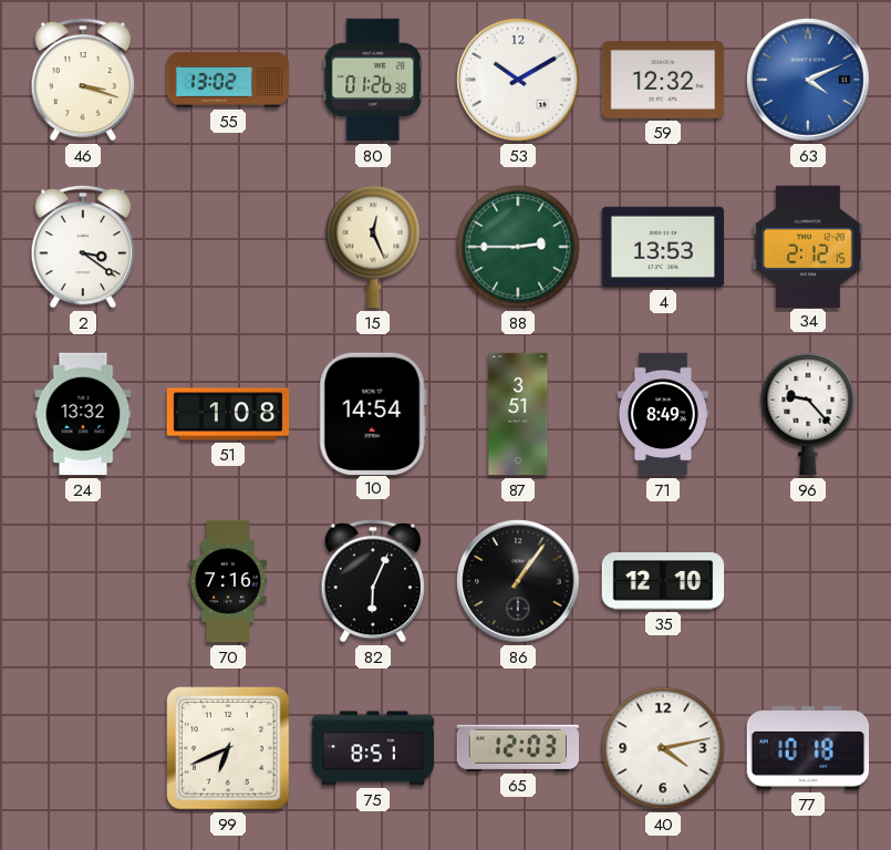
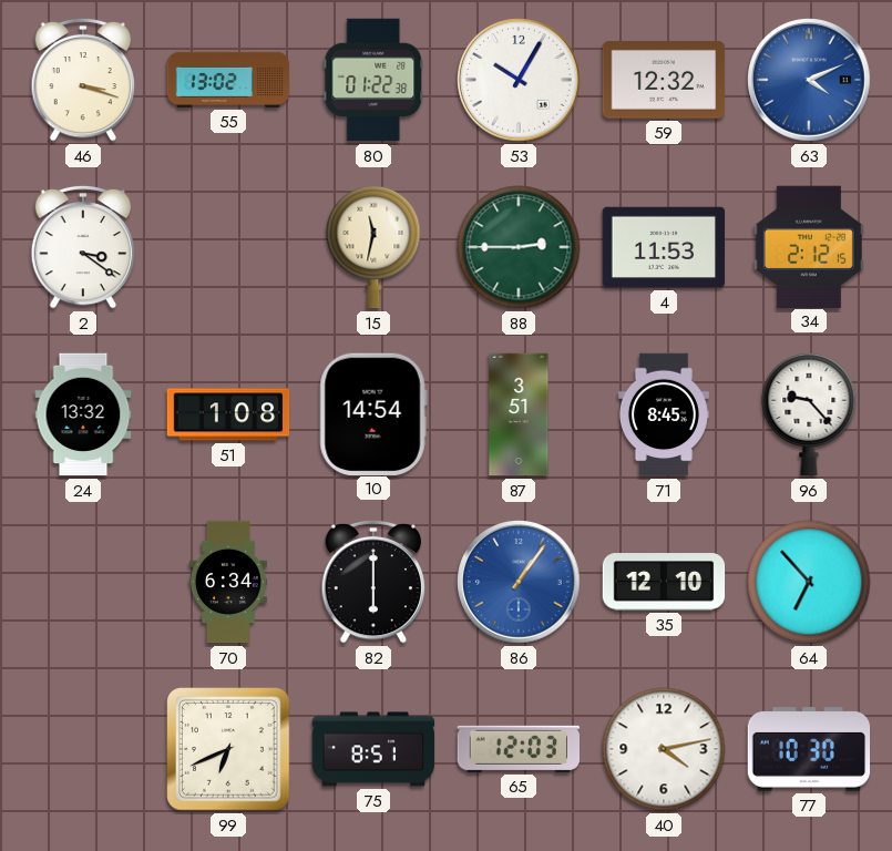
80: 01:26 -> 01:22 (373, 80)
53: 10:10 -> 10:05 (519, 80)
15: 12:26 -> 11:32 (373, 247)
4: 13:53 -> 11:53 (664, 247)
71: 8:49 -> 8:45 (664, 414)
70: 7:16 -> 6:34 (228, 582)
82: 6:04 -> 6:00 (373, 582)
86 dial: black -> blue (519, 582)
64: none -> 6:53 (809, 582)
77: 10:18 -> 10:30 (809, 750)
